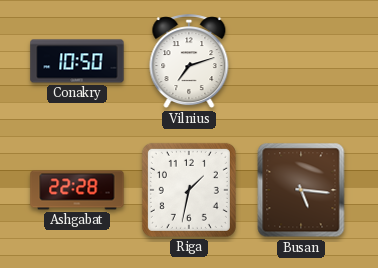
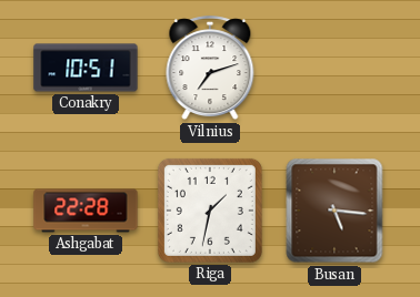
Conakry: 10:50 -> 10:51 (86, 68)
